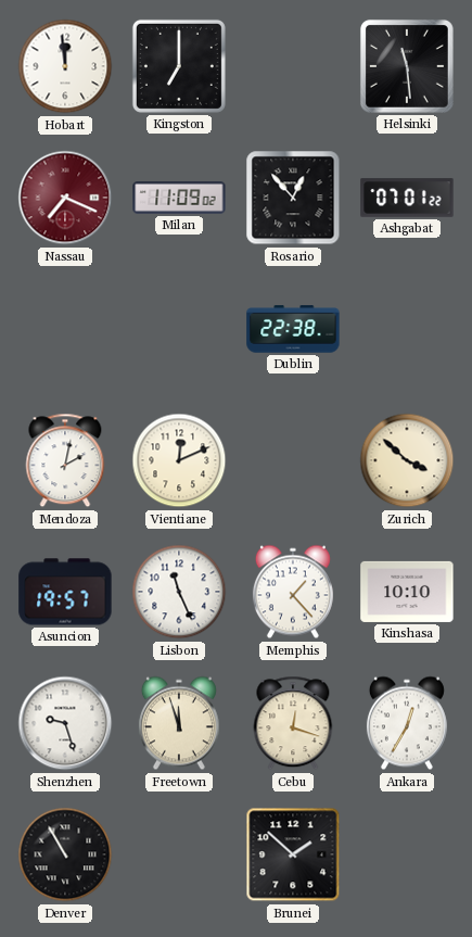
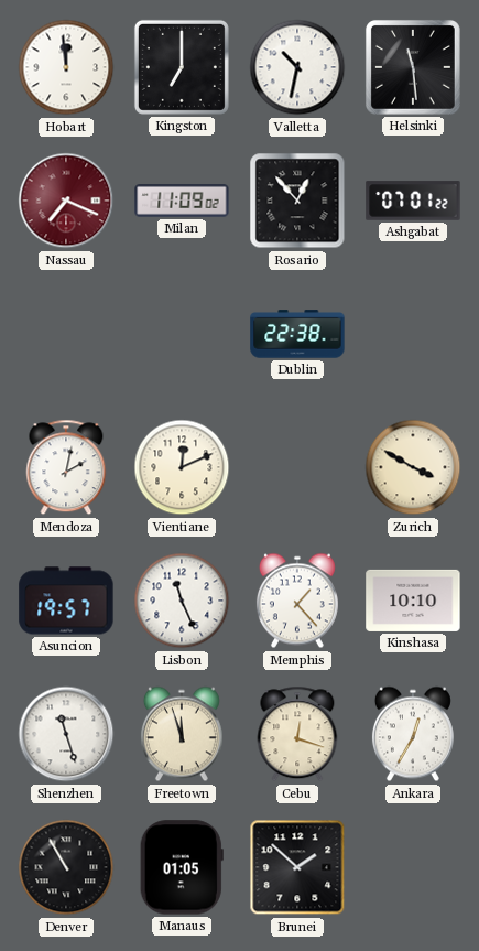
Valletta: none -> 10:32 (297, 67)
Zurich: 3:52 -> 3:50 (413, 467)
Shenzhen: 9:27 -> 11:27 (66, 734)
Manaus: none -> 01:05 (182, 867)
